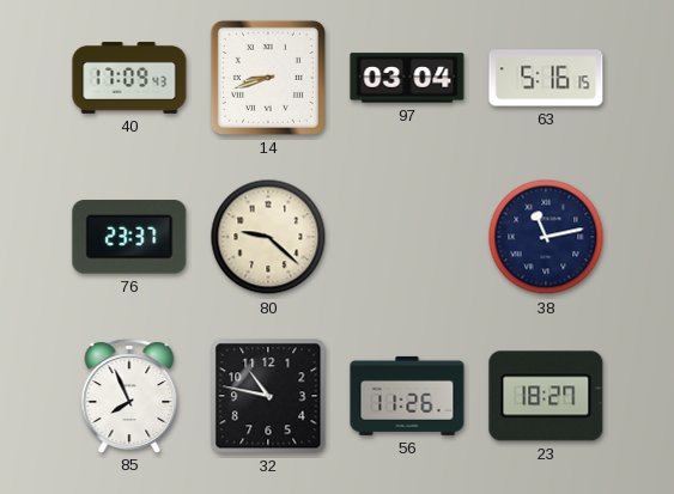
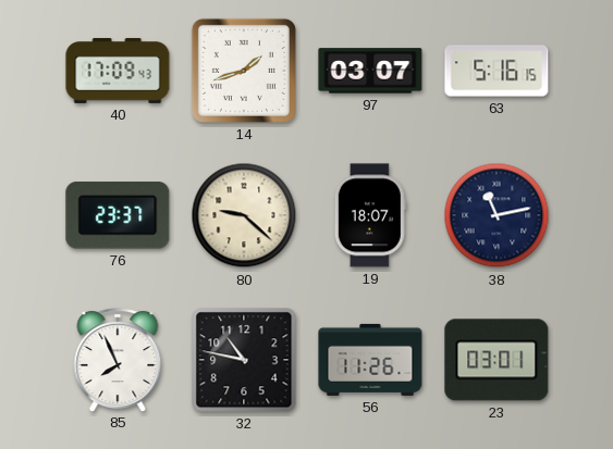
14: 8:42 -> 1:42 (244, 71)
97: 03:04 -> 03:07 (370, 71)
19: none -> 18:07 (370, 215)
23: 18:27 -> 03:01 (496, 360)
